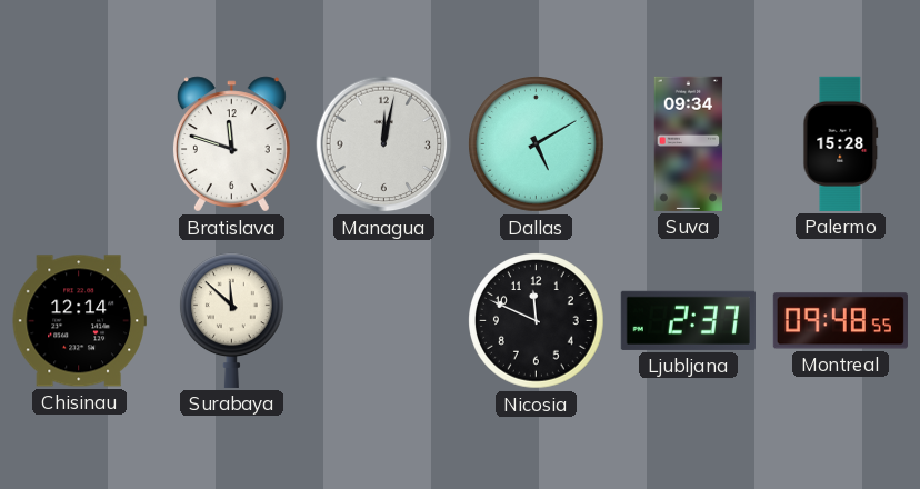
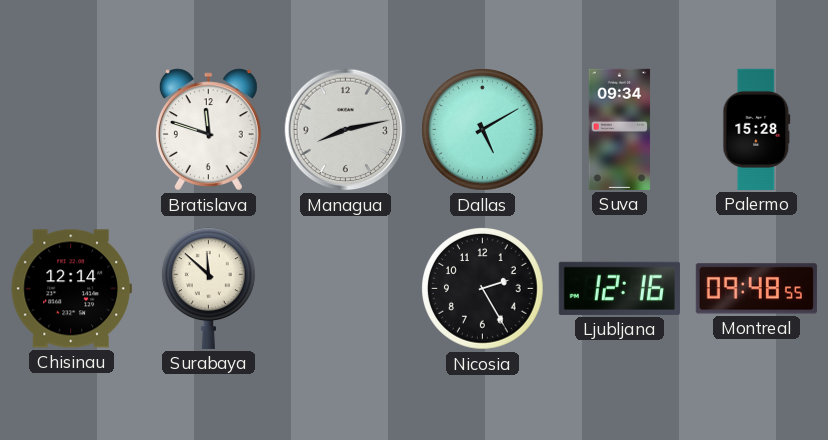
Managua: 12:02 -> 8:13 (346, 130)
Nicosia: 11:49 -> 2:25 (483, 289)
Ljubljana: 2:37 -> 12:16 (619, 288)
